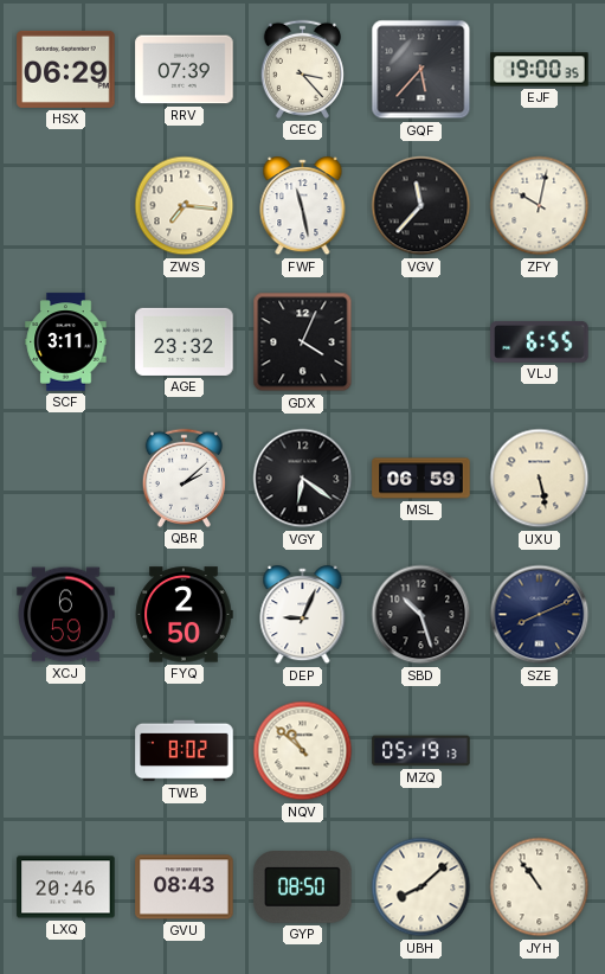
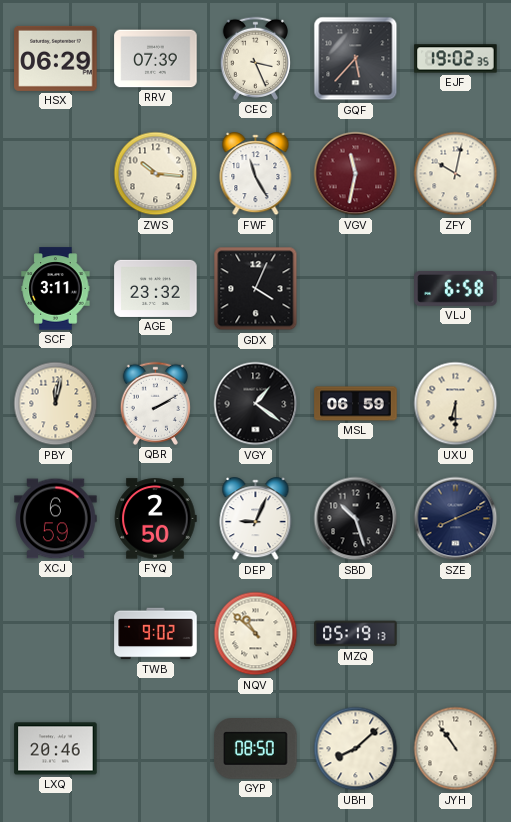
CEC: 3:23 -> 3:26 (255, 58)
EJF: 19:00 -> 19:02 (456, 59)
ZWS: 7:16 -> 10:16 (156, 174)
FWF: 11:28 -> 11:25 (256, 174)
VGV: 11:37 -> 11:32 (356, 174)
VGV dial: black -> burgundy (356, 174)
VLJ: 6:55 -> 6:58 (456, 288)
PBY: none -> 12:02 (56, 404)
QBR: 2:08 -> 2:10 (155, 403)
VGY: 6:21 -> 1:21 (256, 404)
UXU: 5:28 -> 6:30 (456, 404)
TWB: 8:02 -> 9:02 (156, 634)
GVU: 08:43 -> none (185, 888)
